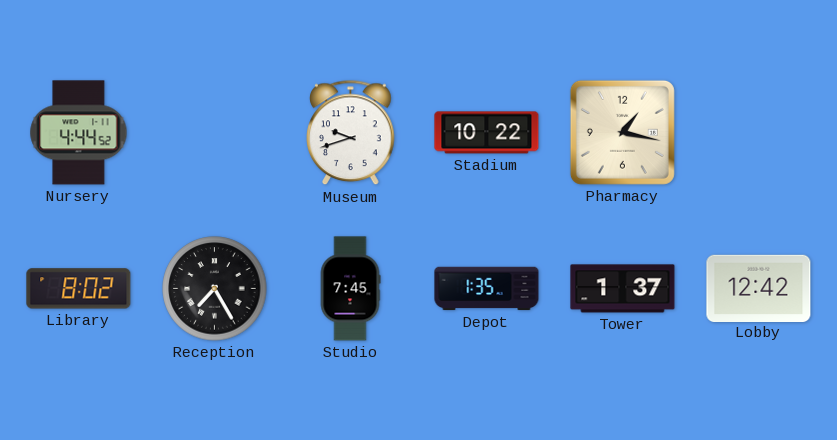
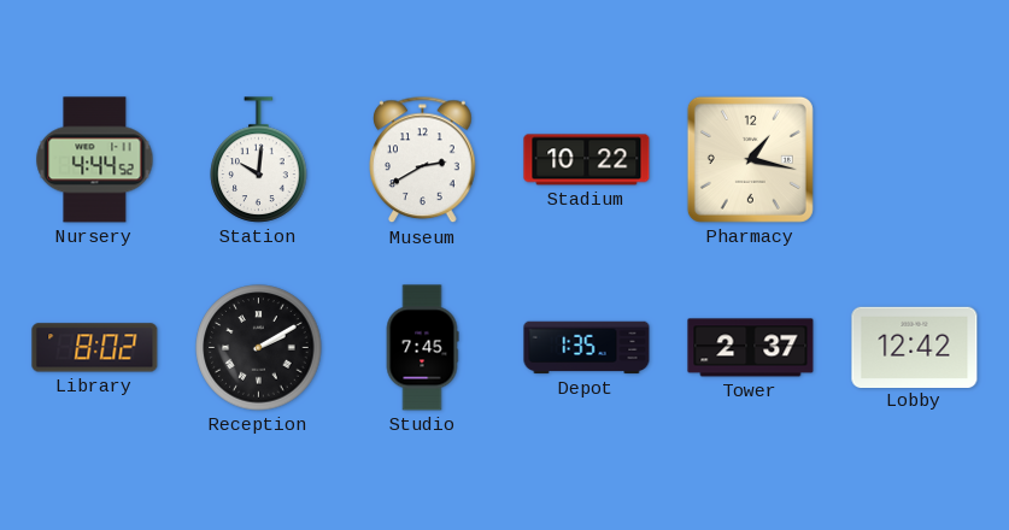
Station: none -> 10:01 (259, 160)
Museum: 9:42 -> 2:40 (423, 160)
Reception: 7:25 -> 2:10 (259, 348)
Tower: 1:37 -> 2:37 (751, 348)
